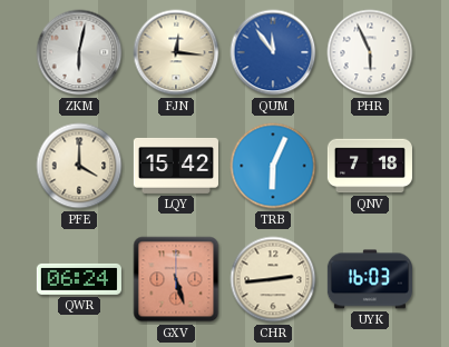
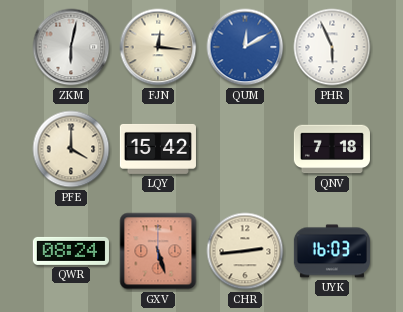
QUM: 11:54 -> 12:10 (245, 47)
TRB: 6:04 -> none (273, 166)
QWR: 06:24 -> 08:24 (71, 251)
